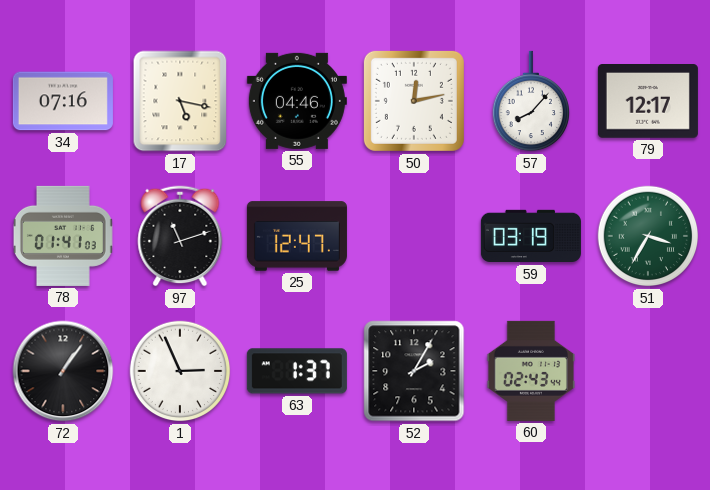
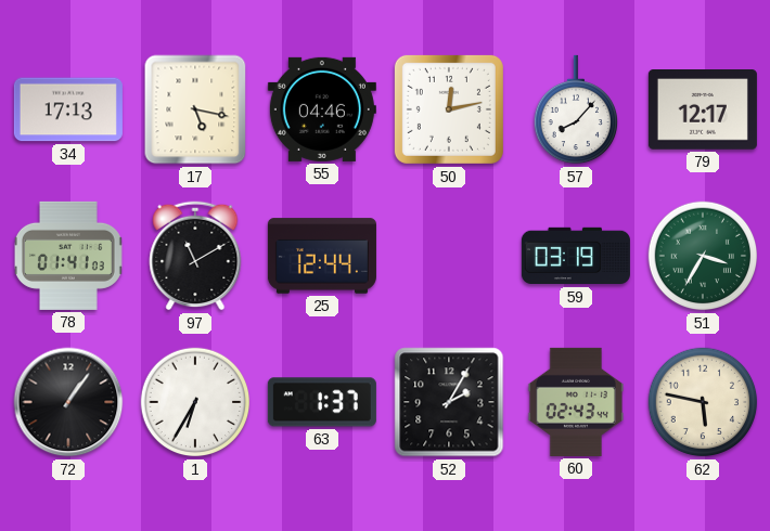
34: 07:16 -> 17:13 (68, 109)
97: 11:12 -> 11:10 (195, 256)
25: 12:47 -> 12:44 (322, 256)
1: 2:56 -> 6:35 (195, 402)
62: none -> 5:47 (703, 402)
